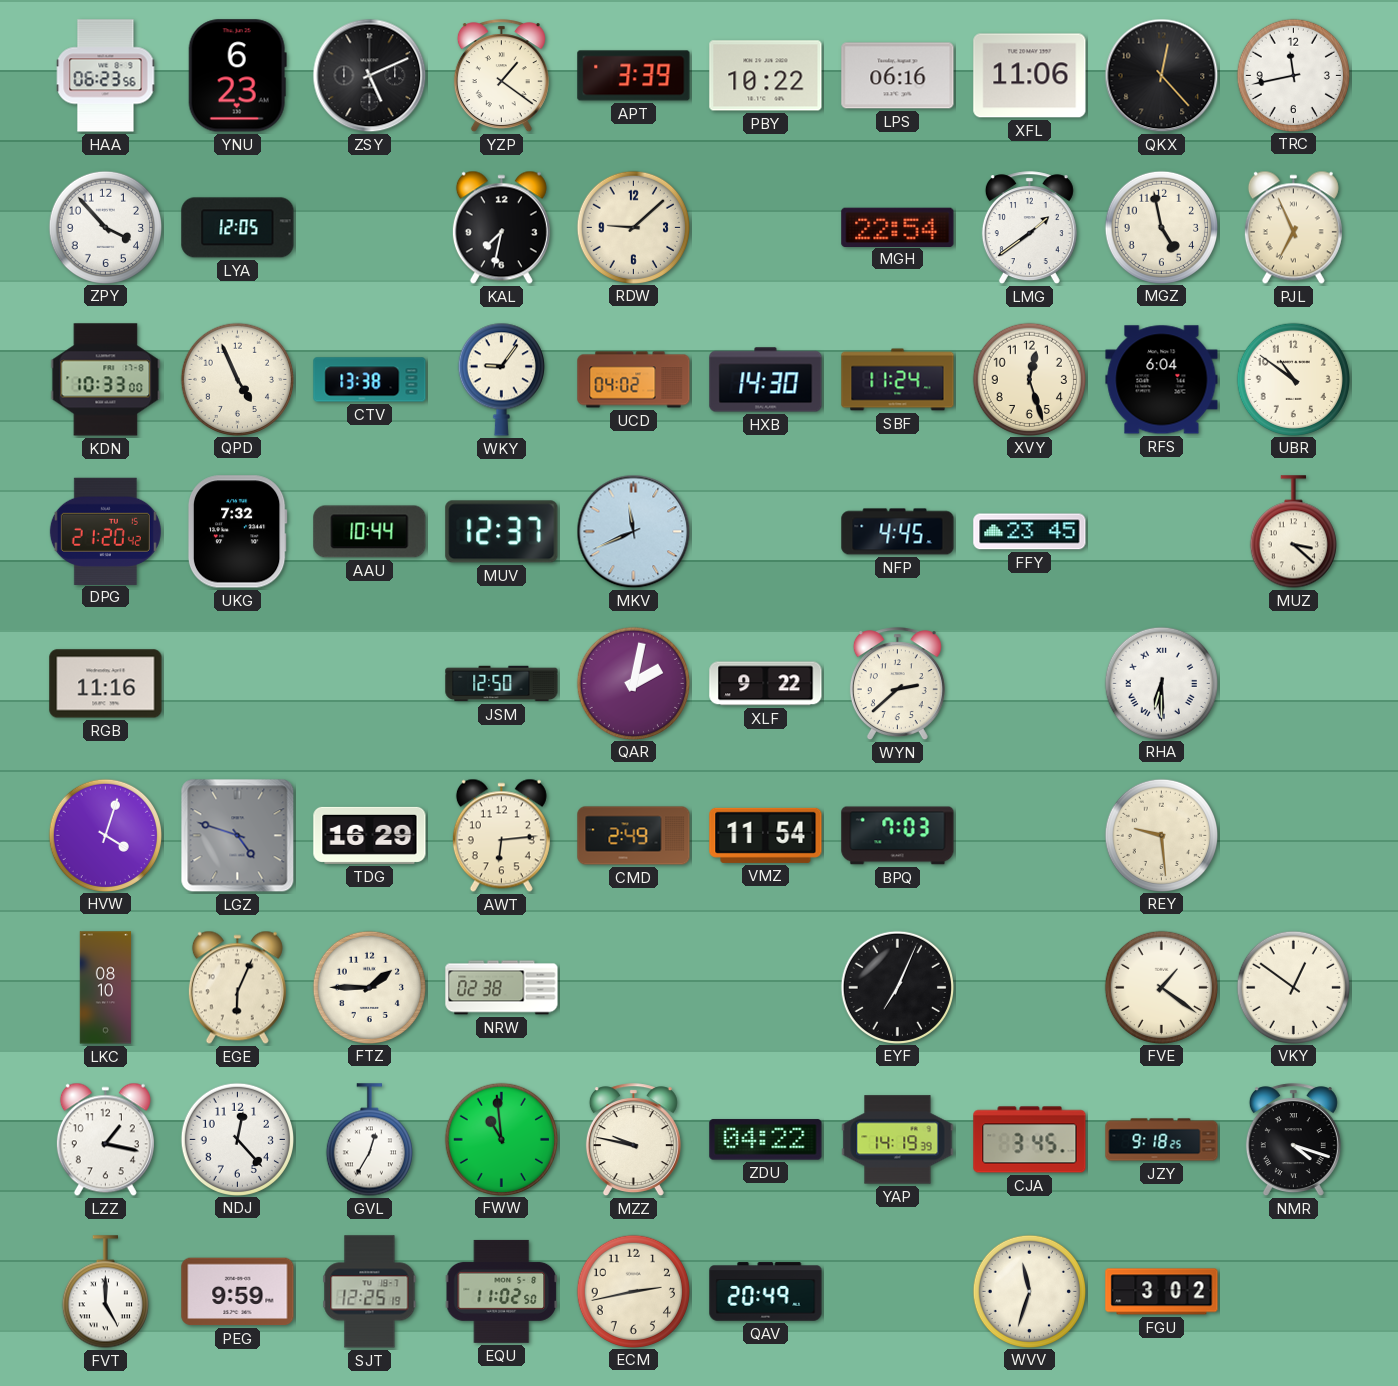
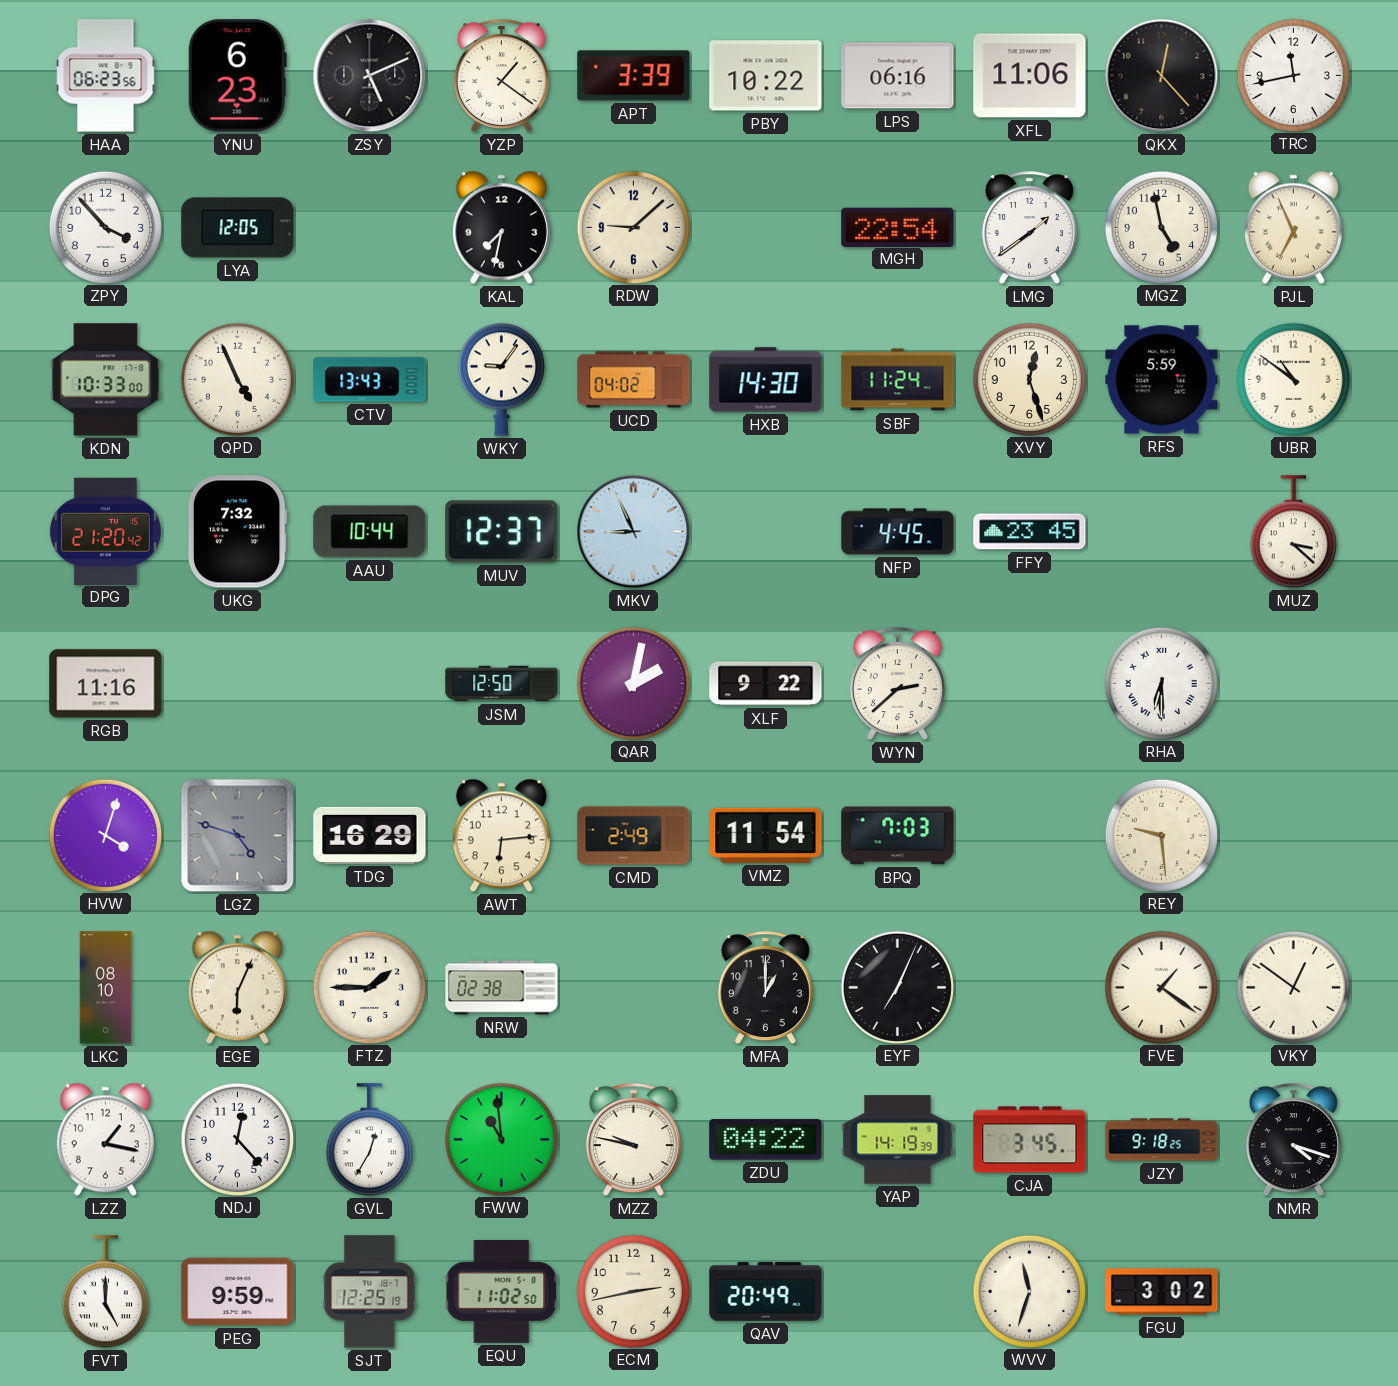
CTV: 13:38 -> 13:43 (370, 380)
RFS: 6:04 -> 5:59 (1162, 380)
MKV: 11:41 -> 8:56 (634, 532)
MFA: none -> 1:00 (765, 988)
